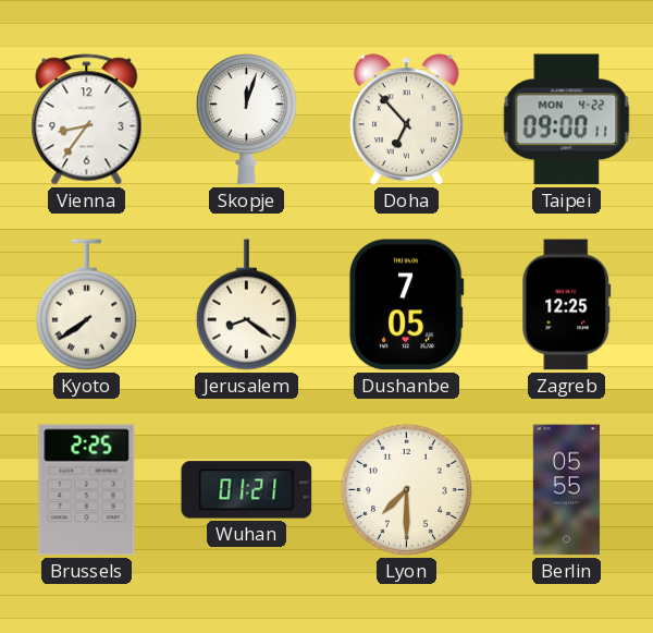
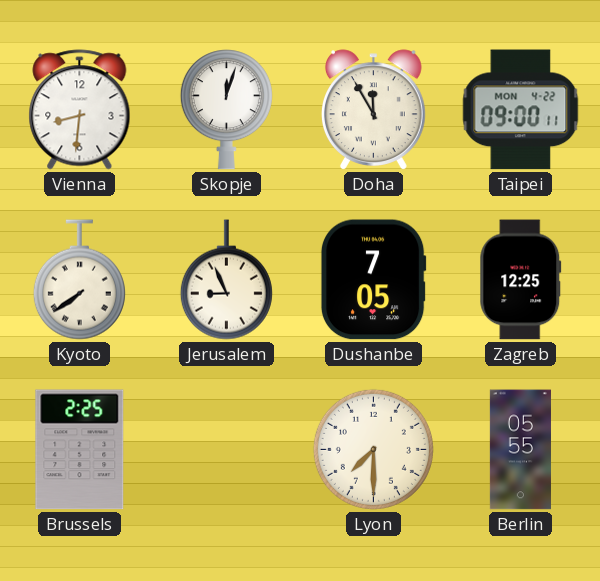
Vienna: 8:36 -> 8:31 (80, 110)
Doha: 6:53 -> 11:55 (373, 110)
Jerusalem: 8:21 -> 8:56 (226, 280)
Wuhan: 01:21 -> none (247, 490)
